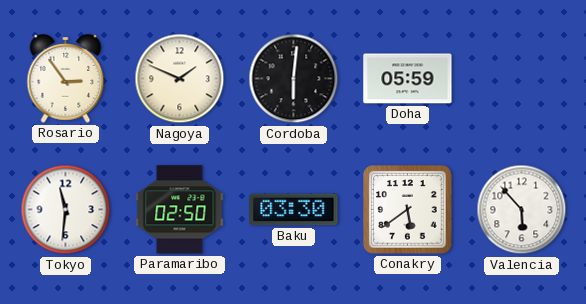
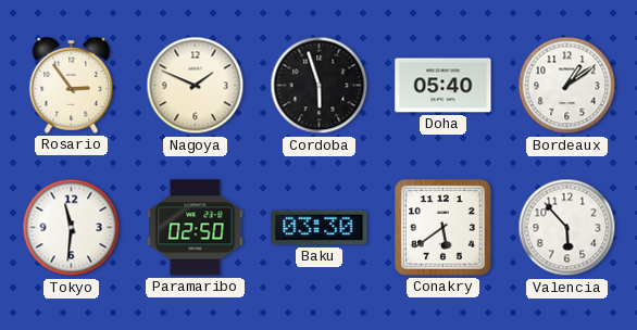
Cordoba: 6:01 -> 5:57 (320, 86)
Doha: 05:59 -> 05:40 (444, 86)
Bordeaux: none -> 1:09 (567, 86)
